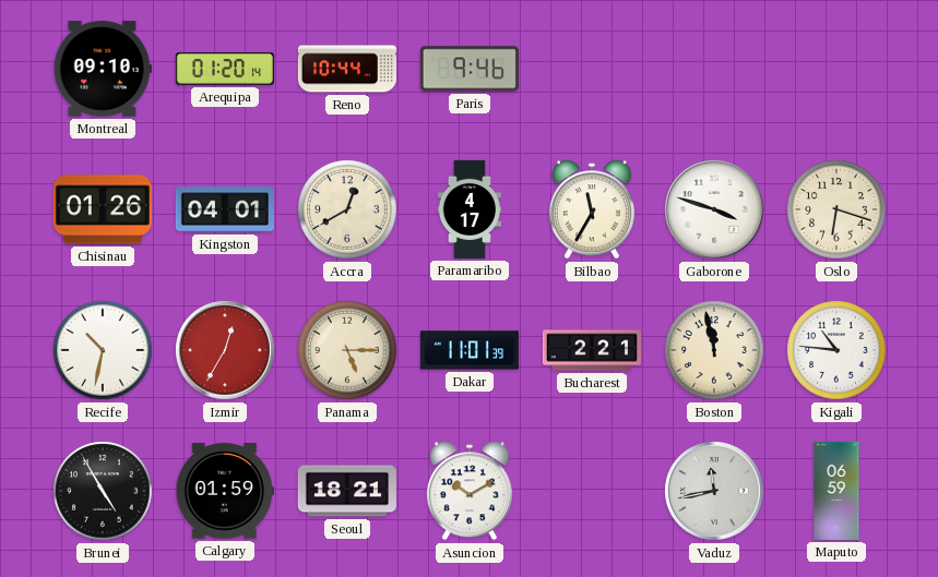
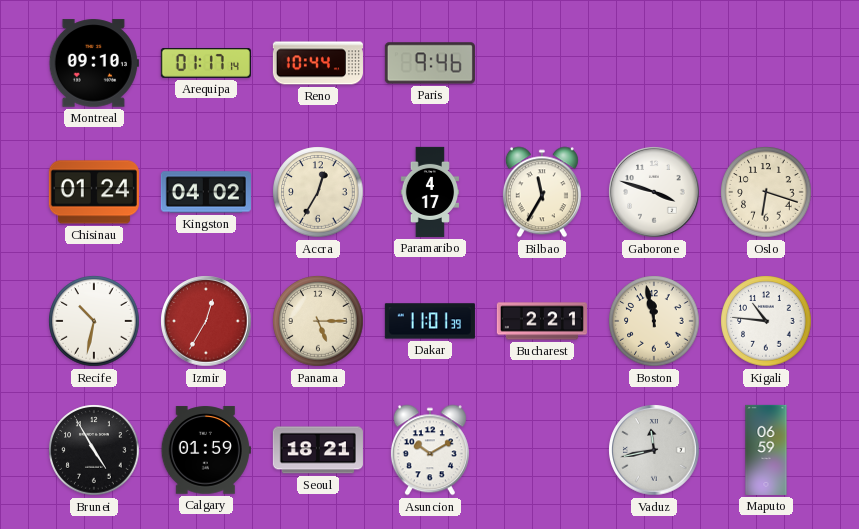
Arequipa: 01:20 -> 01:17 (206, 64)
Chisinau: 01:26 -> 01:24 (94, 192)
Kingston: 04:01 -> 04:02 (206, 192)
Accra: 12:40 -> 12:35 (318, 192)
